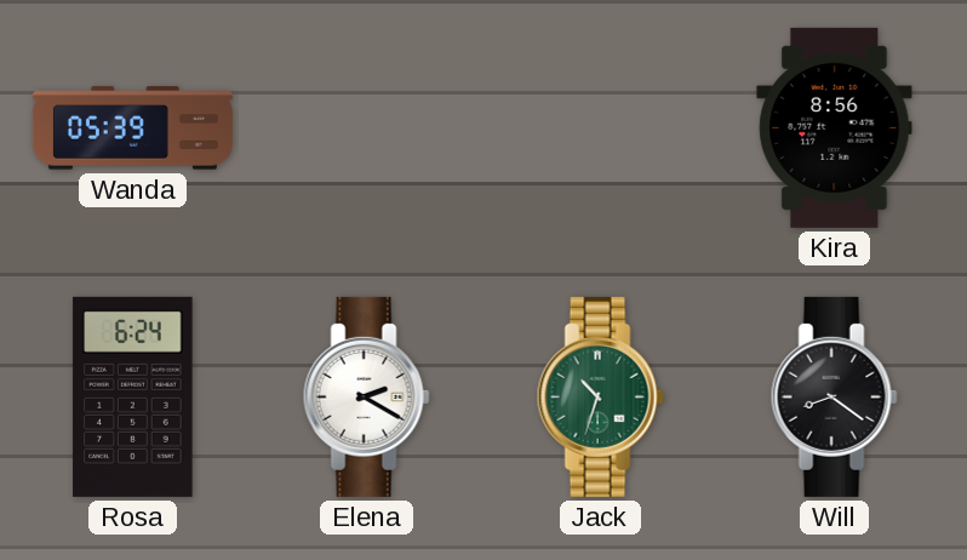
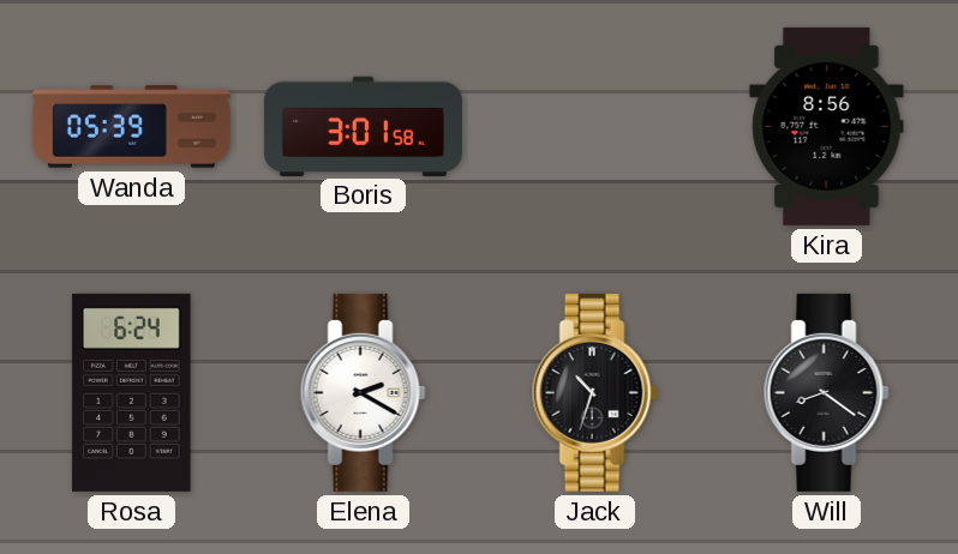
Boris: none -> 3:01 (363, 126)
Jack dial: green -> black (594, 392)
